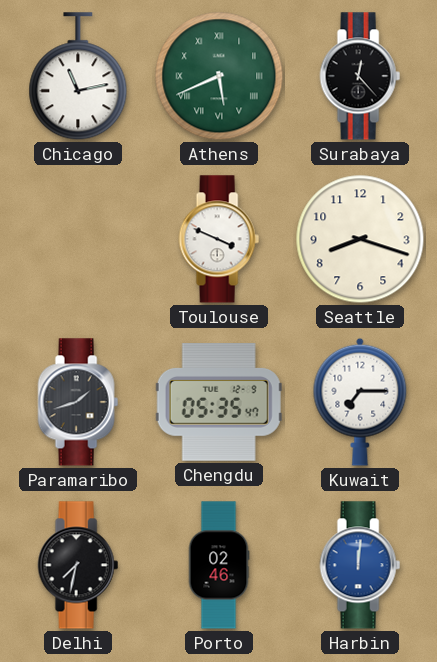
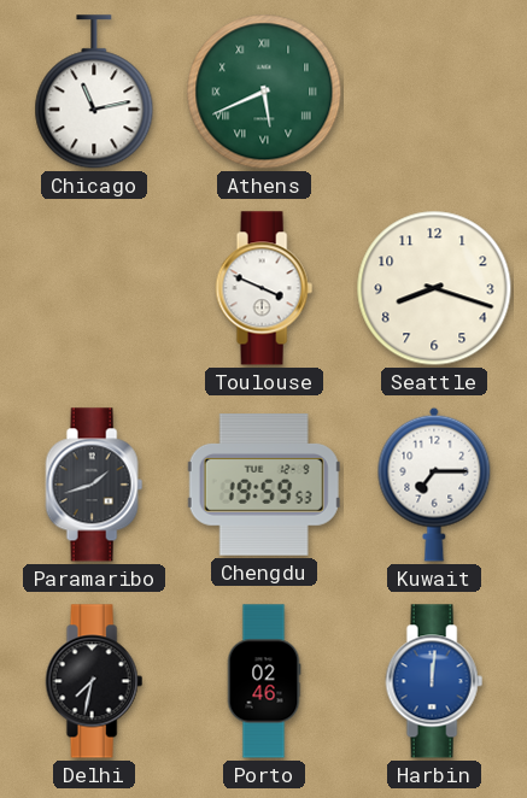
Surabaya: 12:23 -> none (360, 76)
Chengdu: 05:35 -> 19:59 (264, 485)
